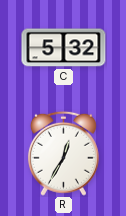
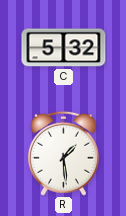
R: 12:35 -> 1:29 (63, 153)
